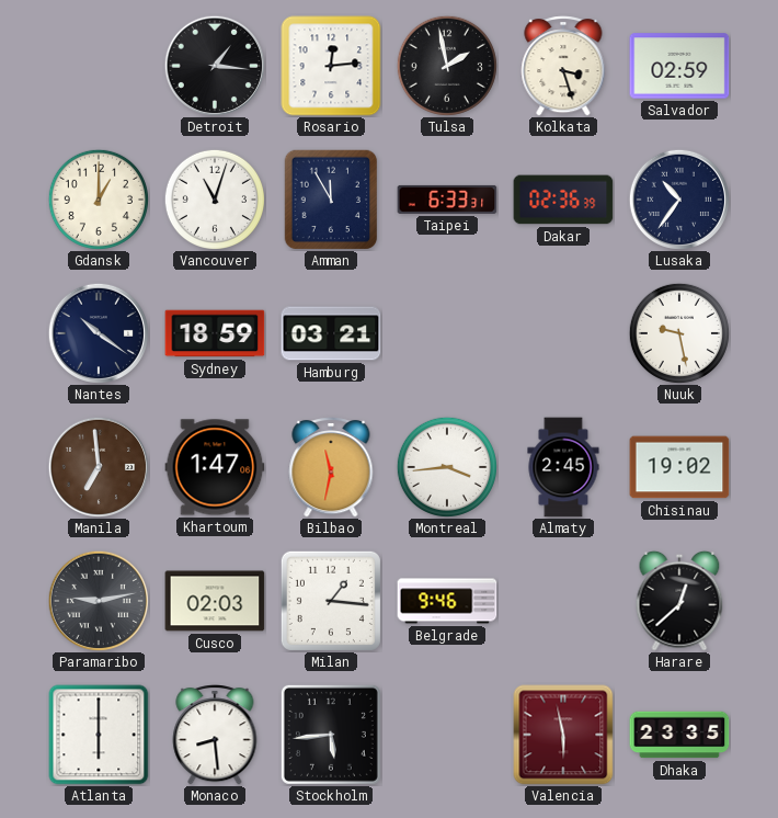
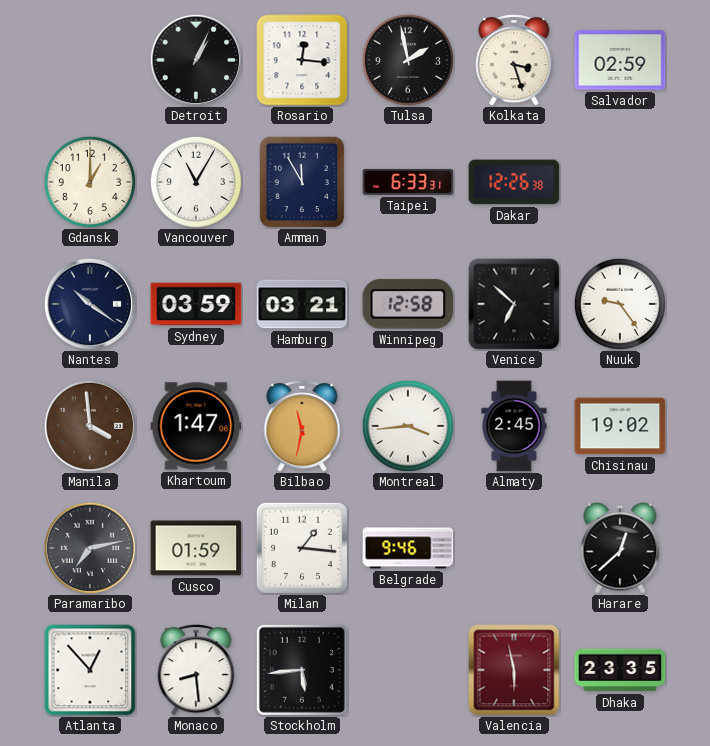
Detroit: 1:16 -> 1:04 (195, 59)
Rosario: 12:14 -> 12:16 (302, 60)
Vancouver: 11:03 -> 11:05 (195, 181)
Dakar: 02:36 -> 12:26 (514, 182)
Lusaka: 10:36 -> none (678, 198)
Sydney: 18:59 -> 03:59 (196, 304)
Winnipeg: none -> 12:58 (408, 304)
Venice: none -> 6:52 (514, 304)
Nuuk: 9:28 -> 9:24 (619, 303)
Manila: 6:59 -> 3:59 (89, 425)
Paramaribo: 9:13 -> 7:13 (89, 547)
Cusco: 02:03 -> 01:59 (196, 548)
Atlanta: 6:00 -> 12:53 (90, 670)
